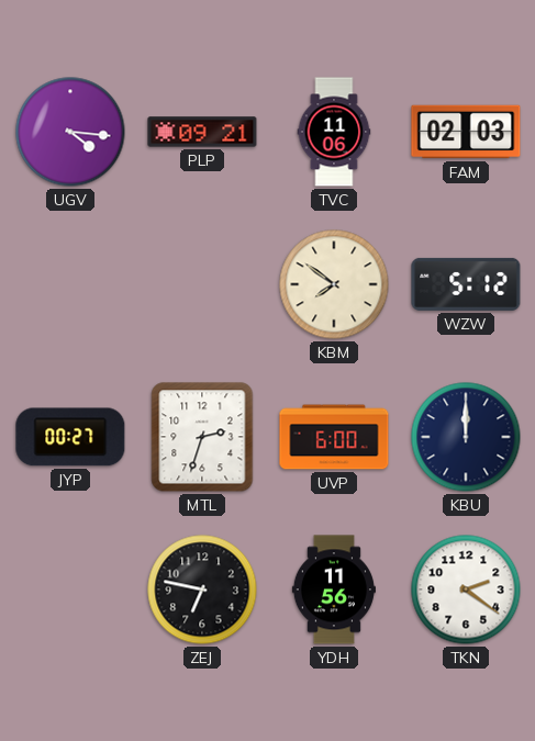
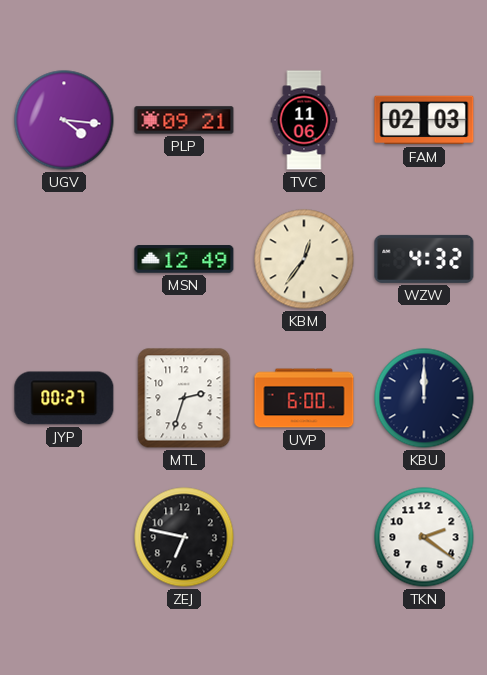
MSN: none -> 12:49 (184, 259)
KBM: 7:51 -> 12:36 (304, 259)
WZW: 5:12 -> 4:32 (424, 259)
YDH: 11:56 -> none (334, 590)
